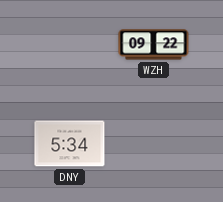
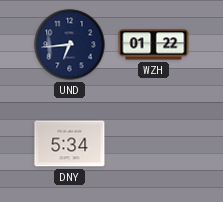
UND: none -> 6:44 (70, 45)
WZH: 09:22 -> 01:22 (154, 45)
